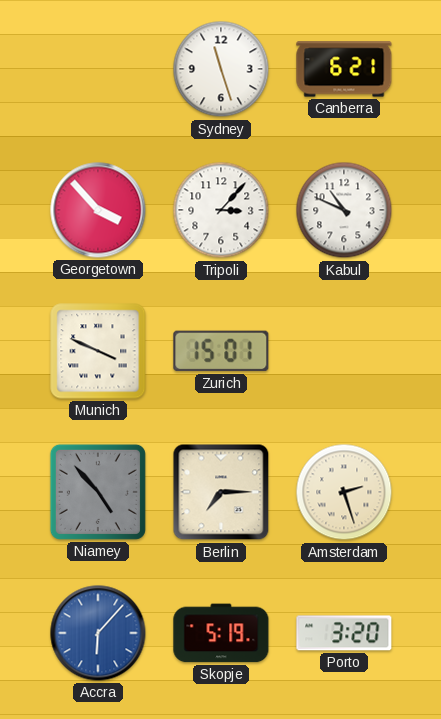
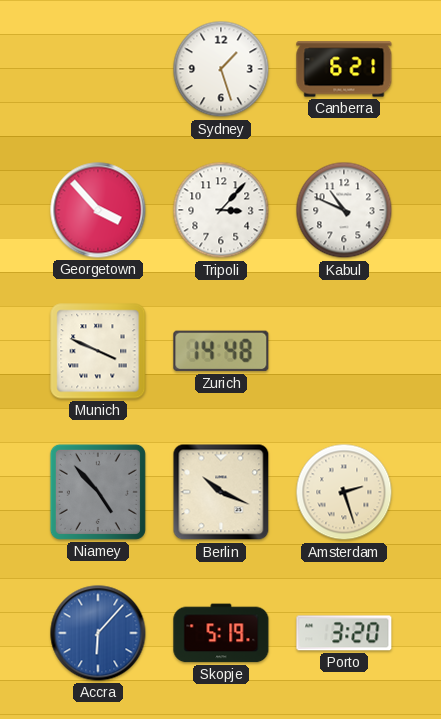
Sydney: 11:27 -> 1:27 (221, 69)
Zurich: 15:01 -> 14:48 (221, 351)
Berlin: 7:15 -> 10:19 (221, 492)
